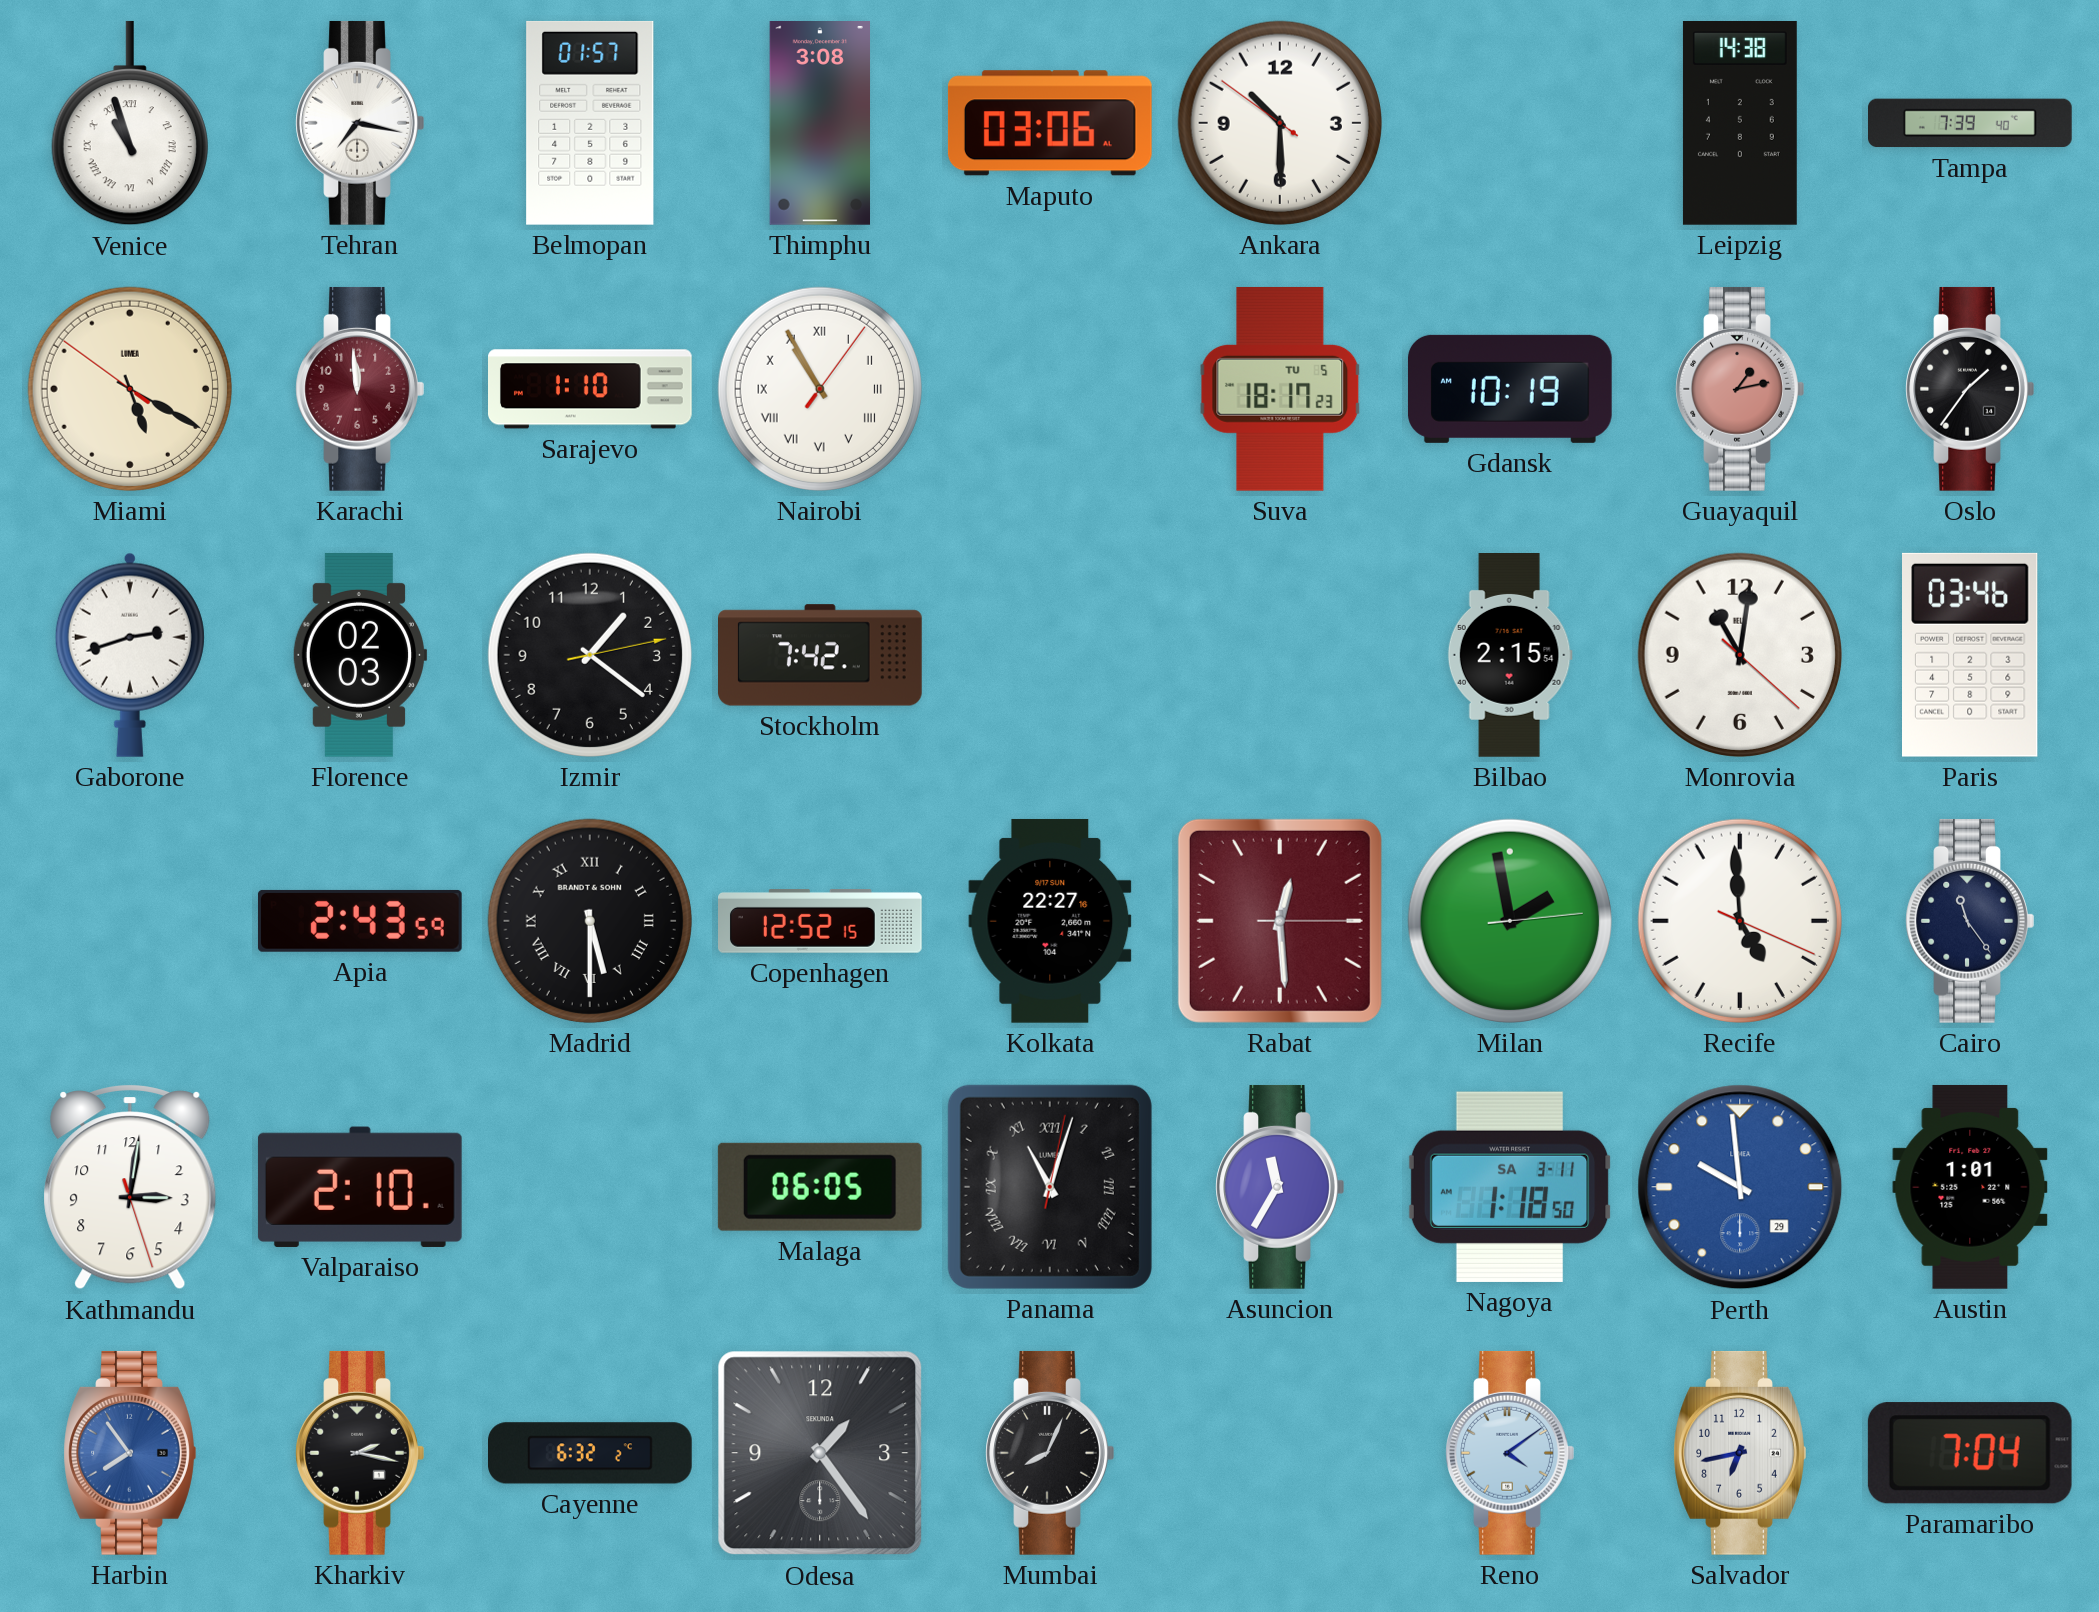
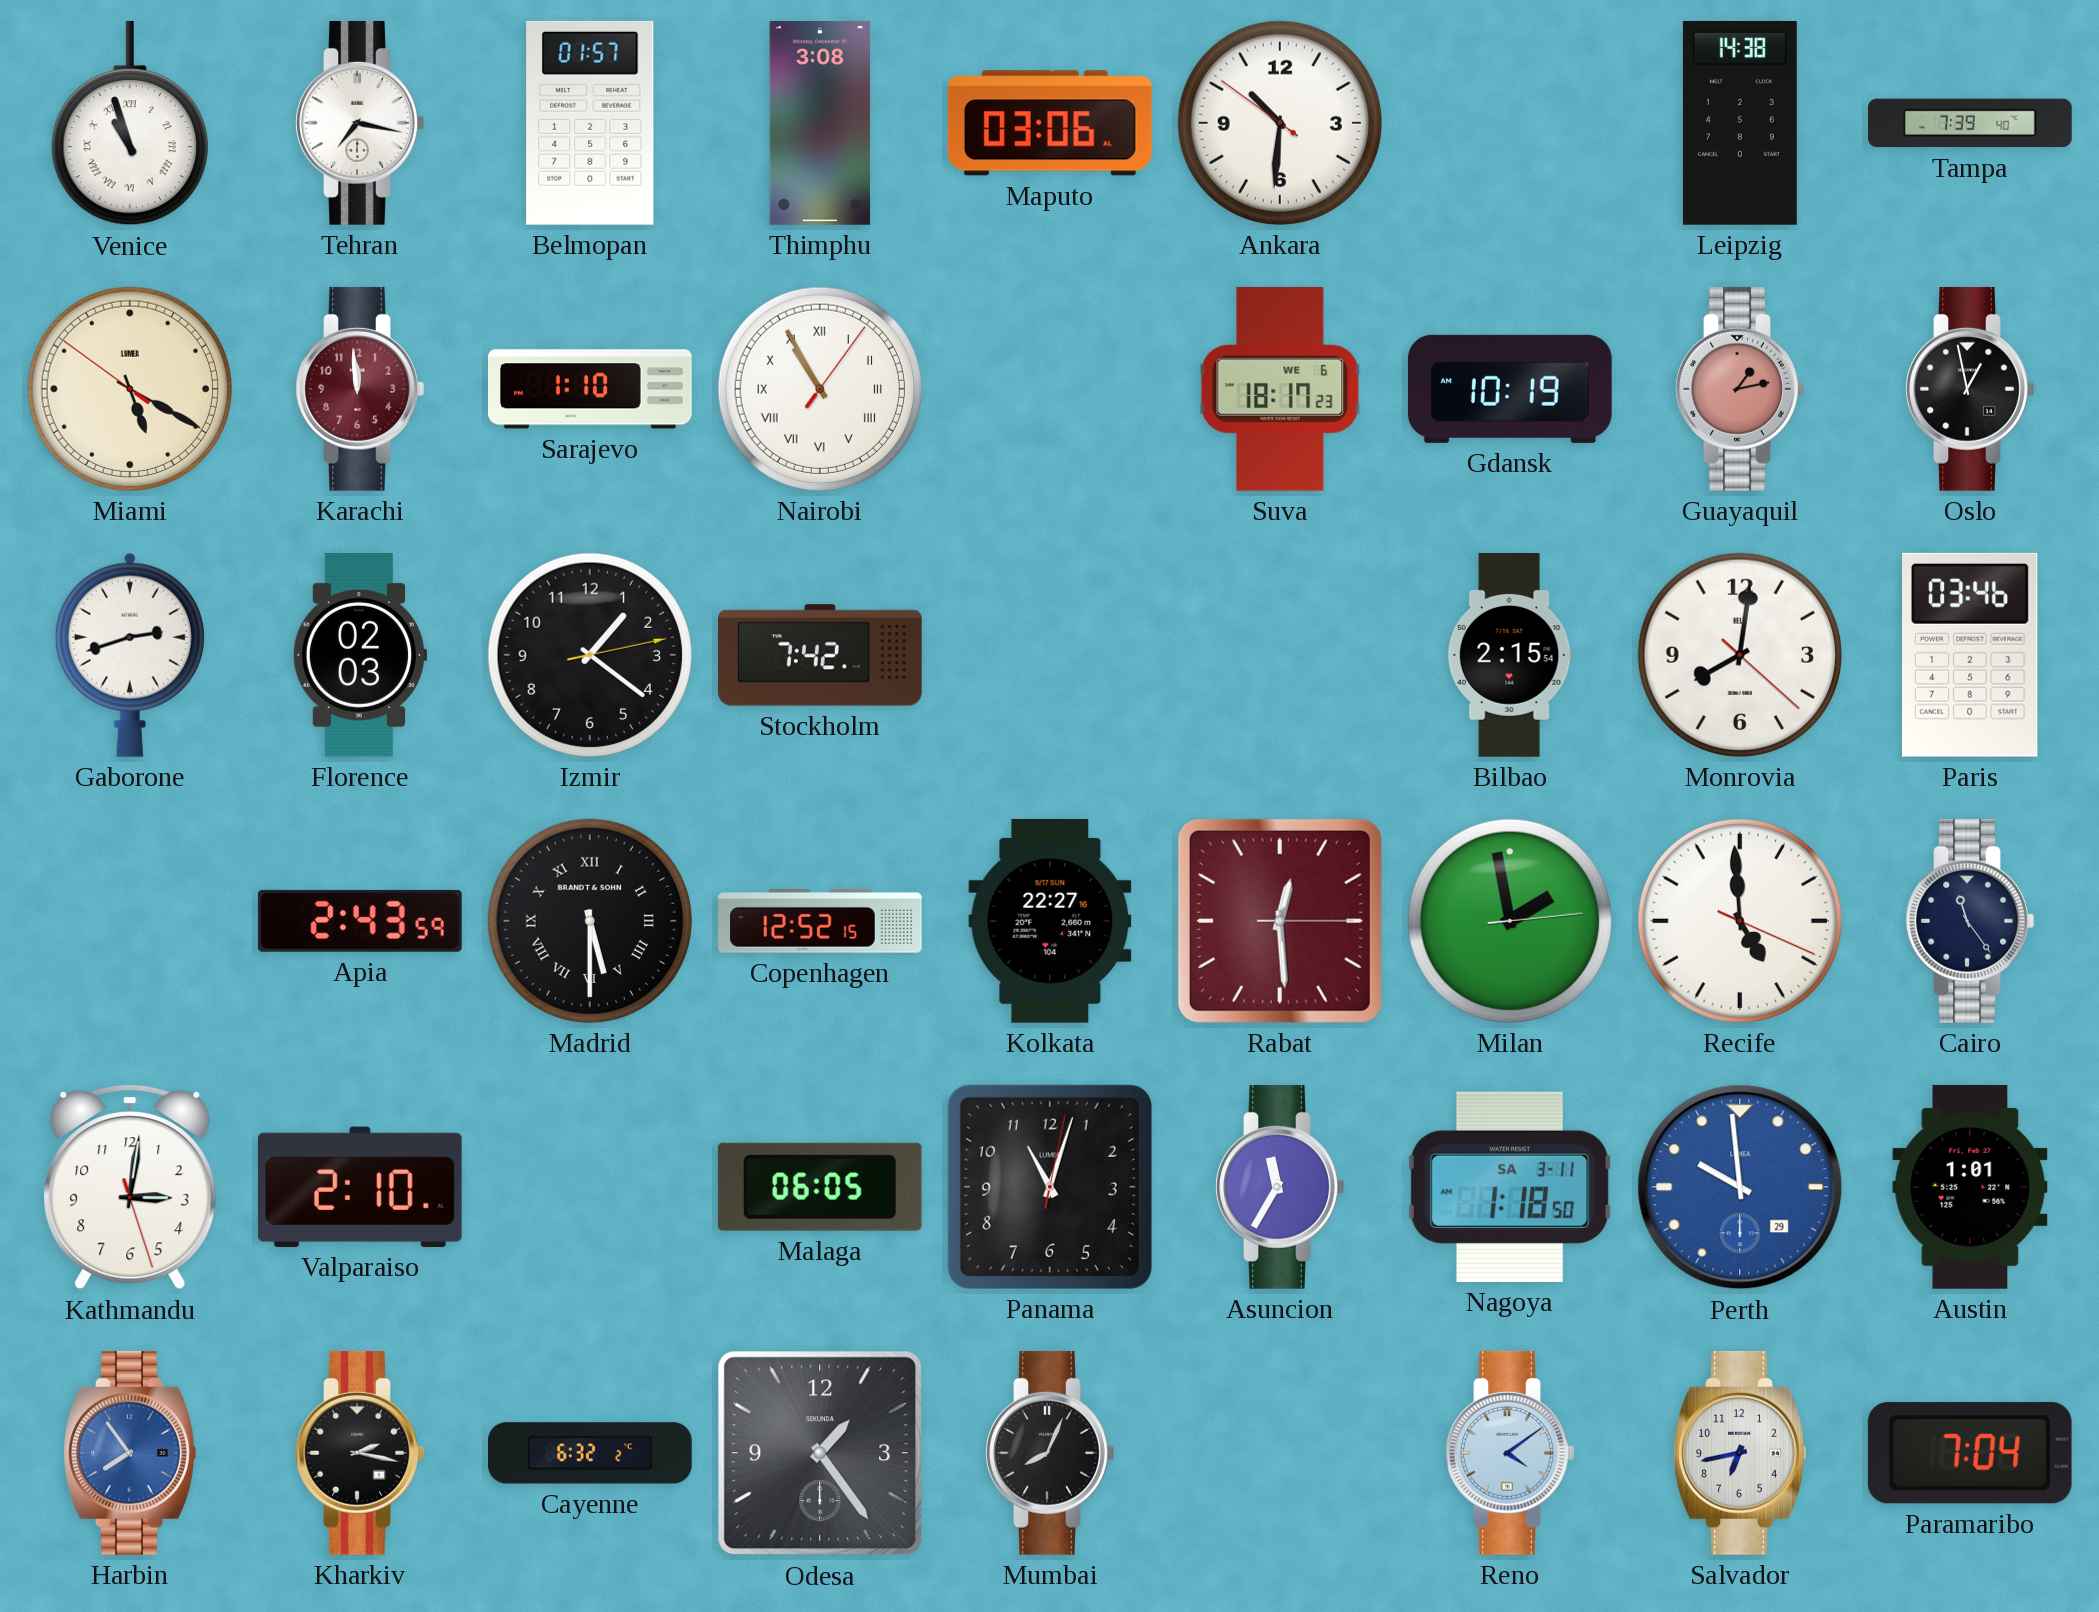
Ankara: 10:29 -> 10:30 (1280, 123)
Suva date: TU 5 -> WE 6 (1280, 389)
Oslo: 1:36 -> 12:58 (1970, 389)
Monrovia: 11:01 -> 8:01 (1740, 655)
Panama numerals: Roman -> Arabic (1050, 1187)
